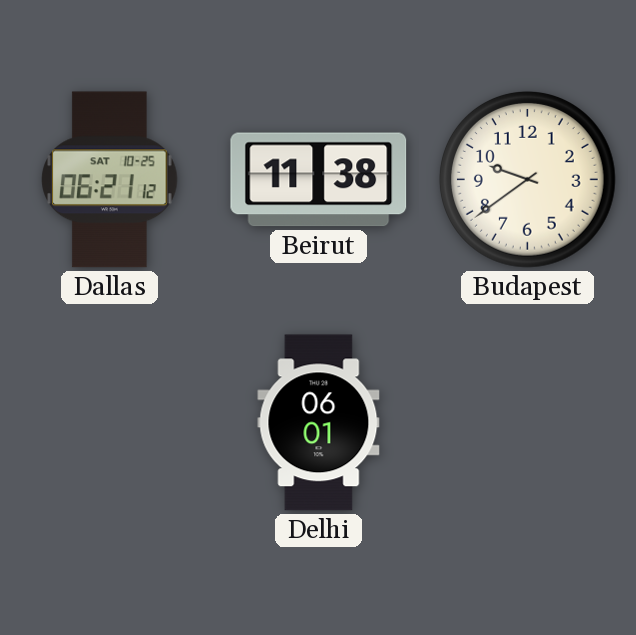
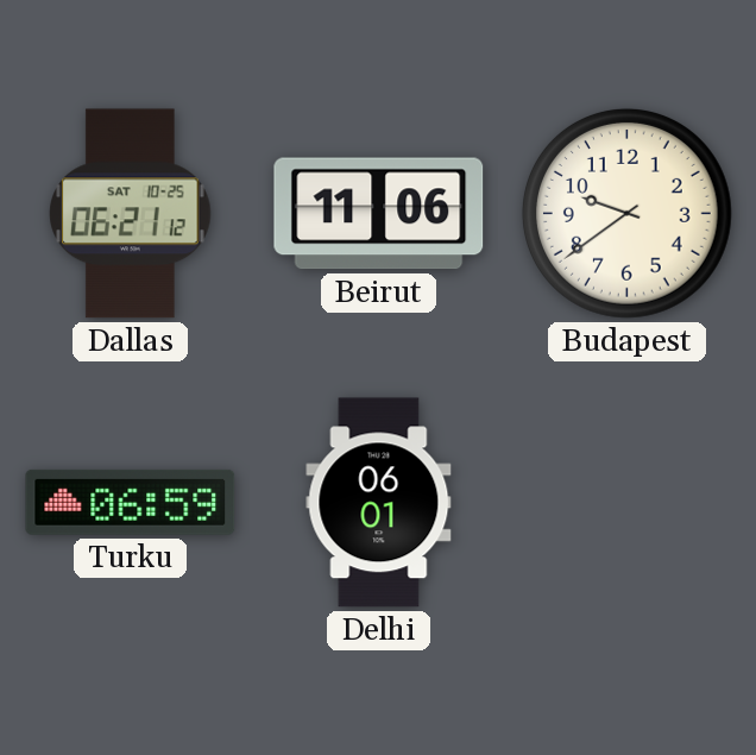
Beirut: 11:38 -> 11:06 (379, 214)
Turku: none -> 06:59 (131, 502)
